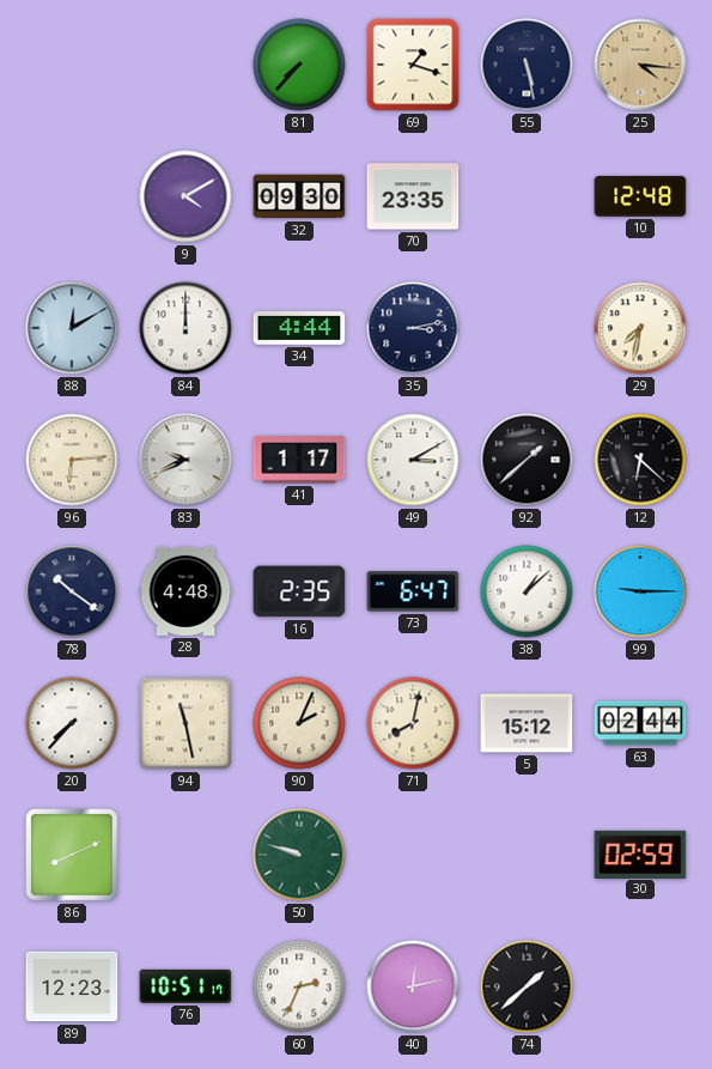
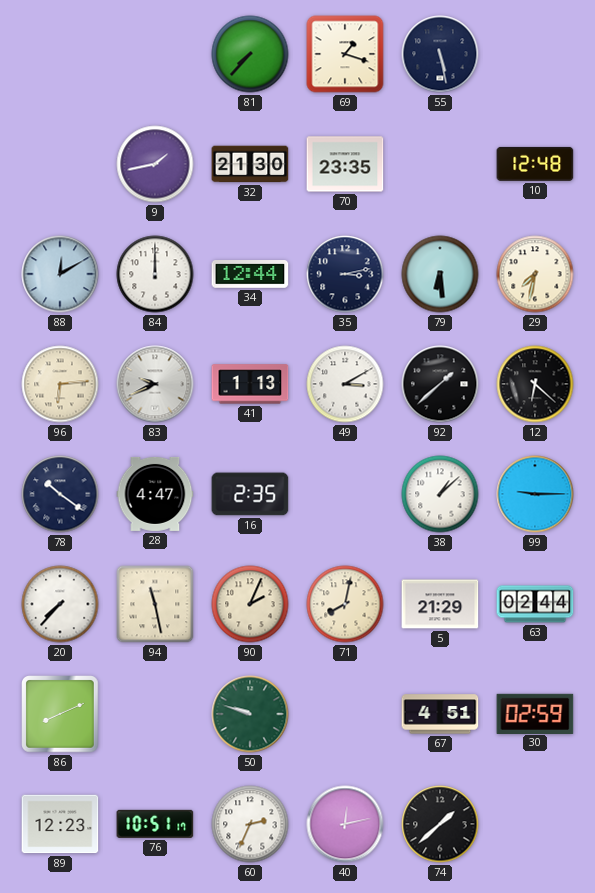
25: 4:16 -> none (640, 65)
9: 4:10 -> 1:43 (155, 164)
32: 09:30 -> 21:30 (250, 164)
34: 4:44 -> 12:44 (250, 275)
79: none -> 6:29 (440, 274)
41: 1:17 -> 1:13 (250, 384)
28: 4:48 -> 4:47 (155, 494)
73: 6:47 -> none (413, 591)
5: 15:12 -> 21:29 (440, 604)
67: none -> 4:51 (440, 714)
